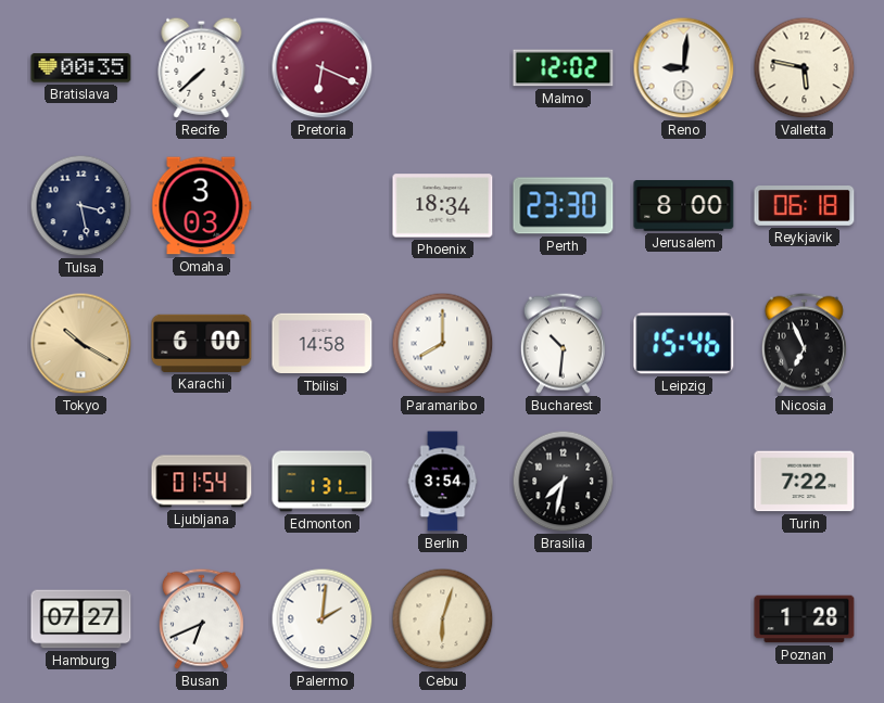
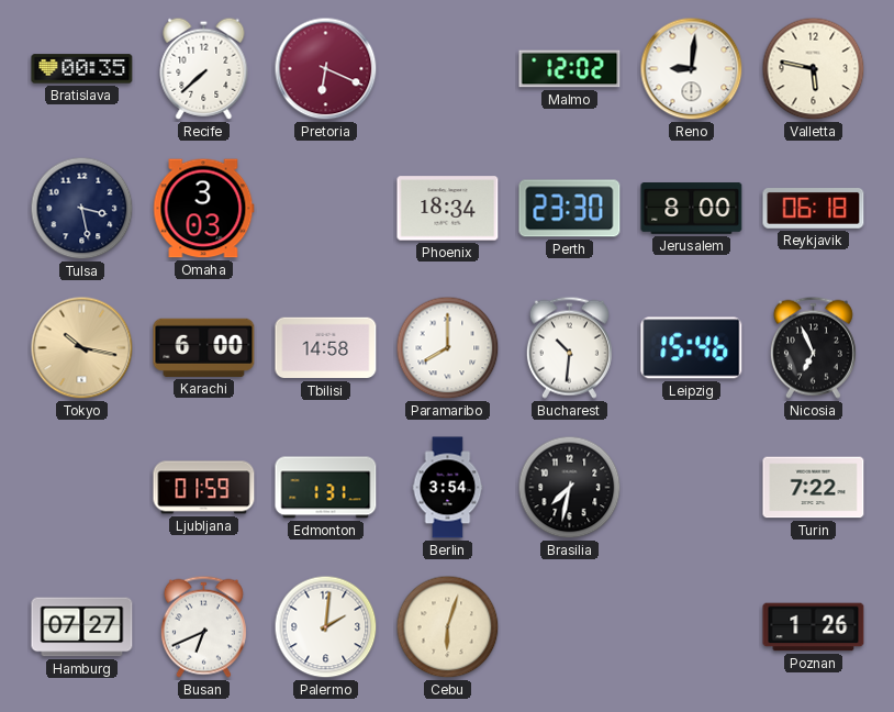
Tokyo: 10:20 -> 10:17 (82, 348)
Ljubljana: 01:54 -> 01:59 (204, 488)
Poznan: 1:28 -> 1:26 (814, 627)
